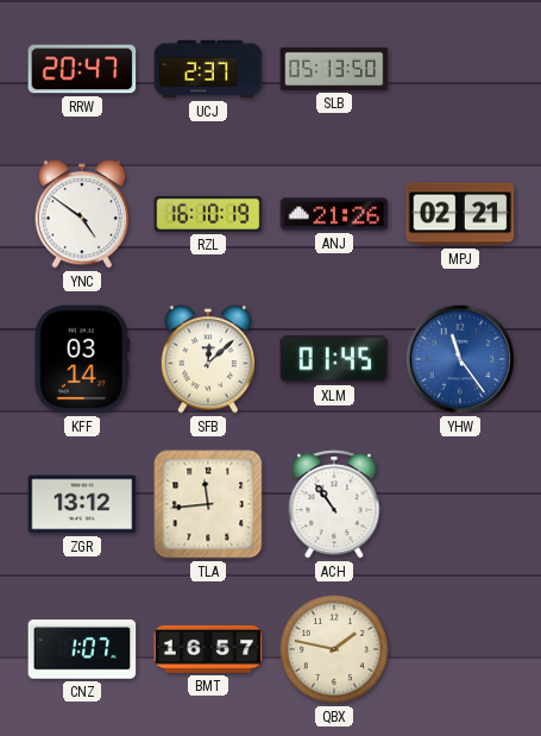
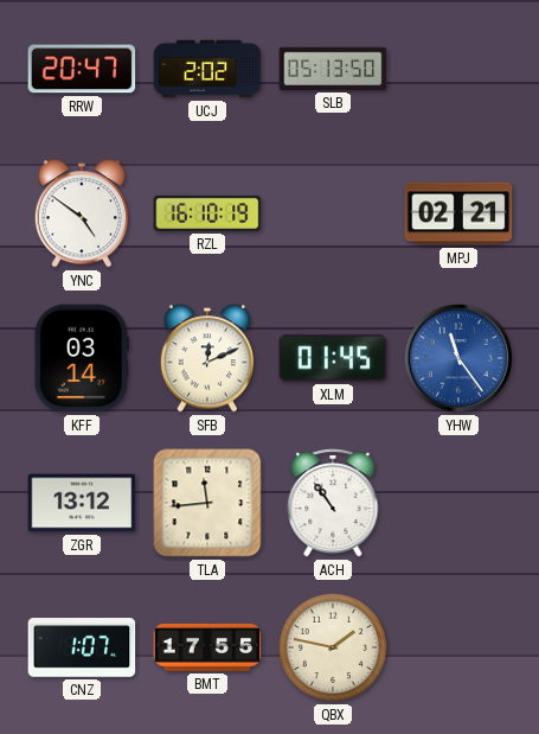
UCJ: 2:37 -> 2:02 (207, 69)
ANJ: 21:26 -> none (334, 214)
SFB: 12:08 -> 12:11 (207, 358)
BMT: 16:57 -> 17:55 (207, 647)
